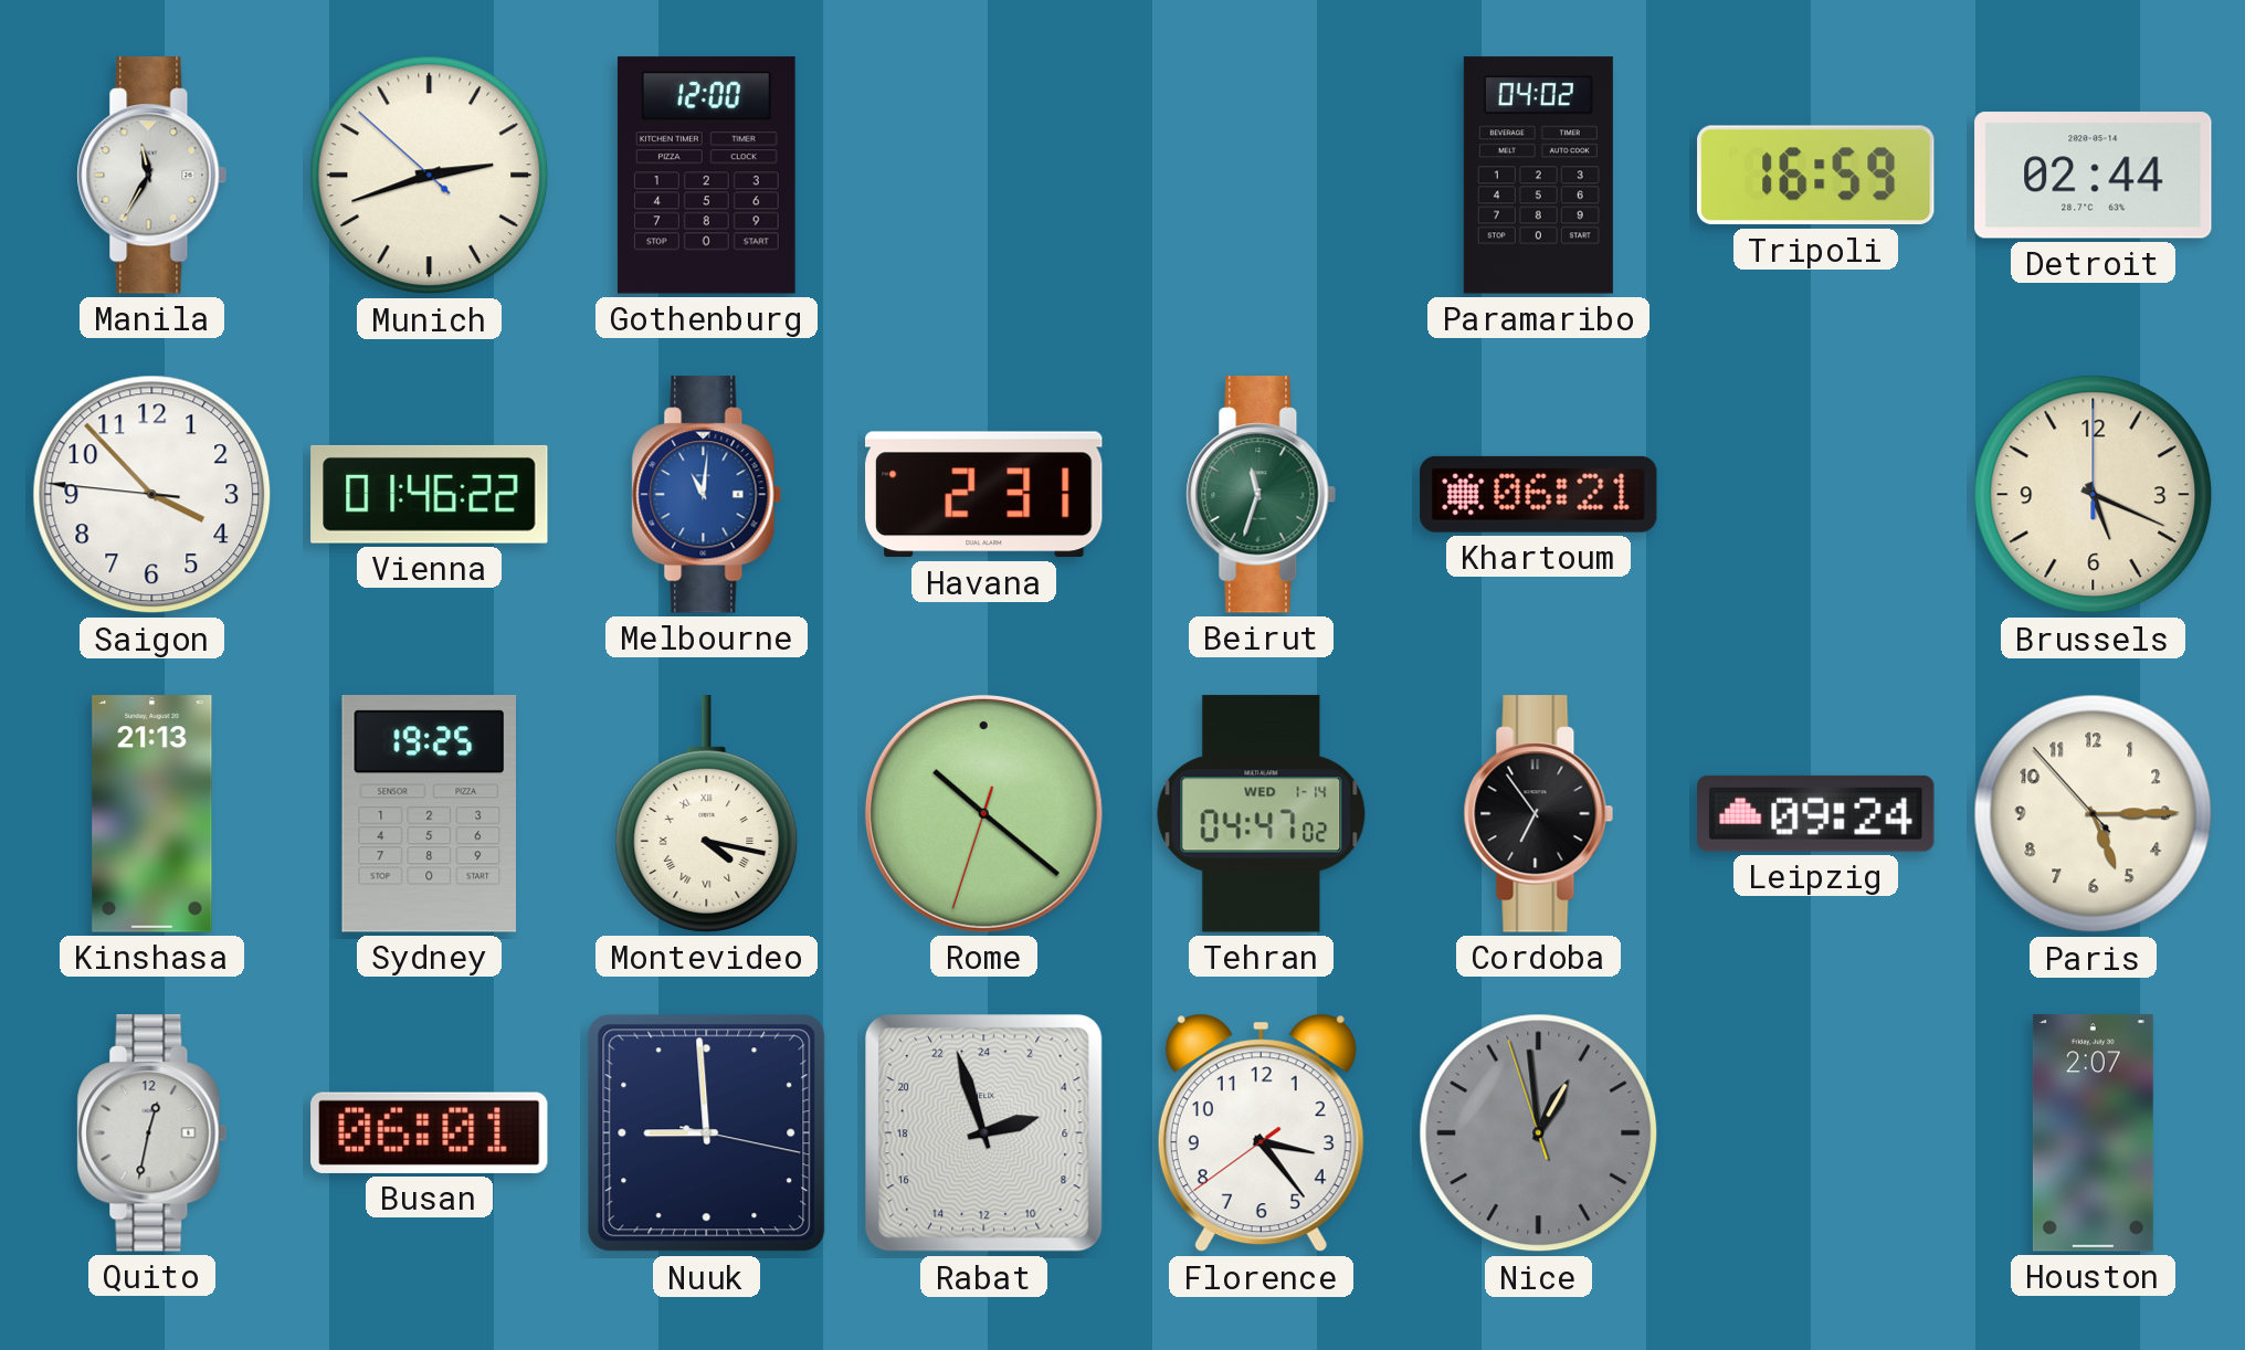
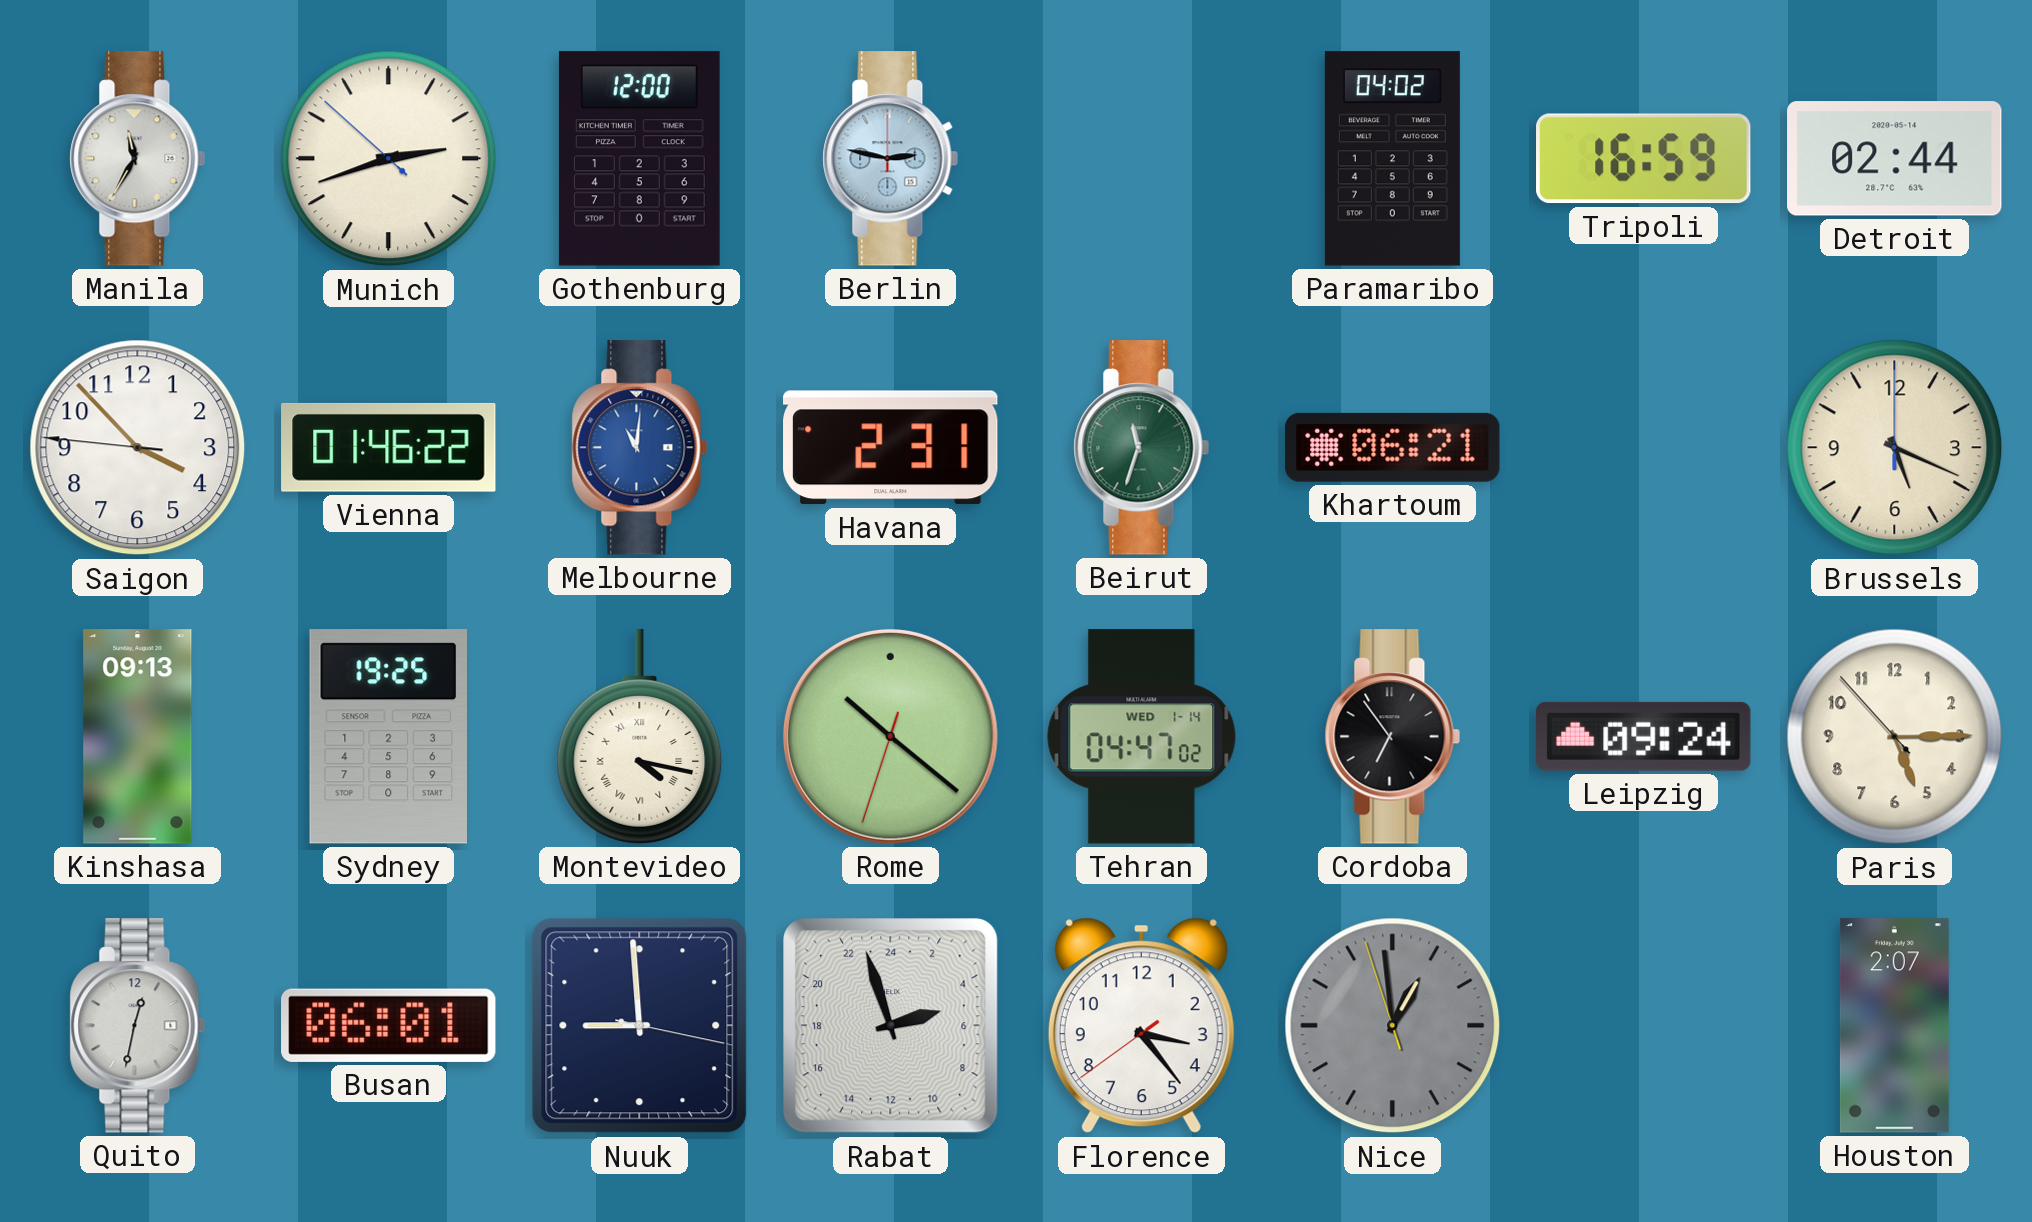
Berlin: none -> 2:47 (891, 159)
Kinshasa: 21:13 -> 09:13 (138, 737)
